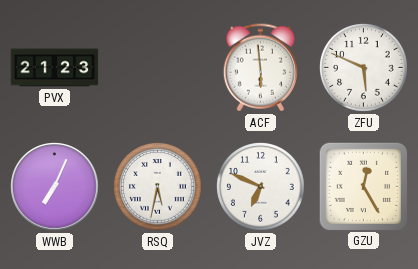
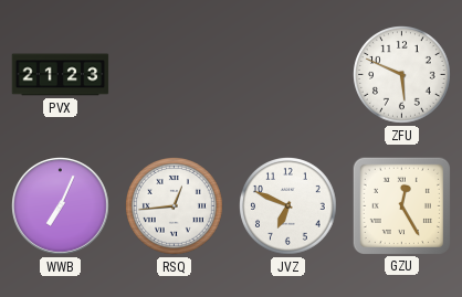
ACF: 5:59 -> none (260, 68)
RSQ: 5:32 -> 12:44 (175, 206)
